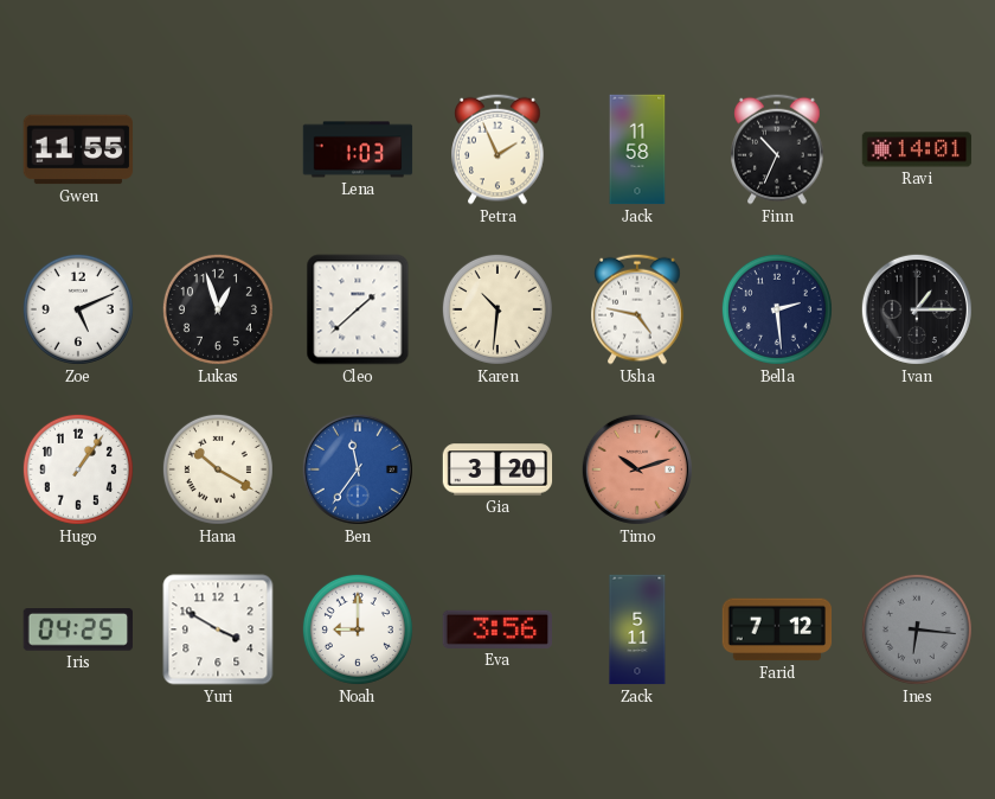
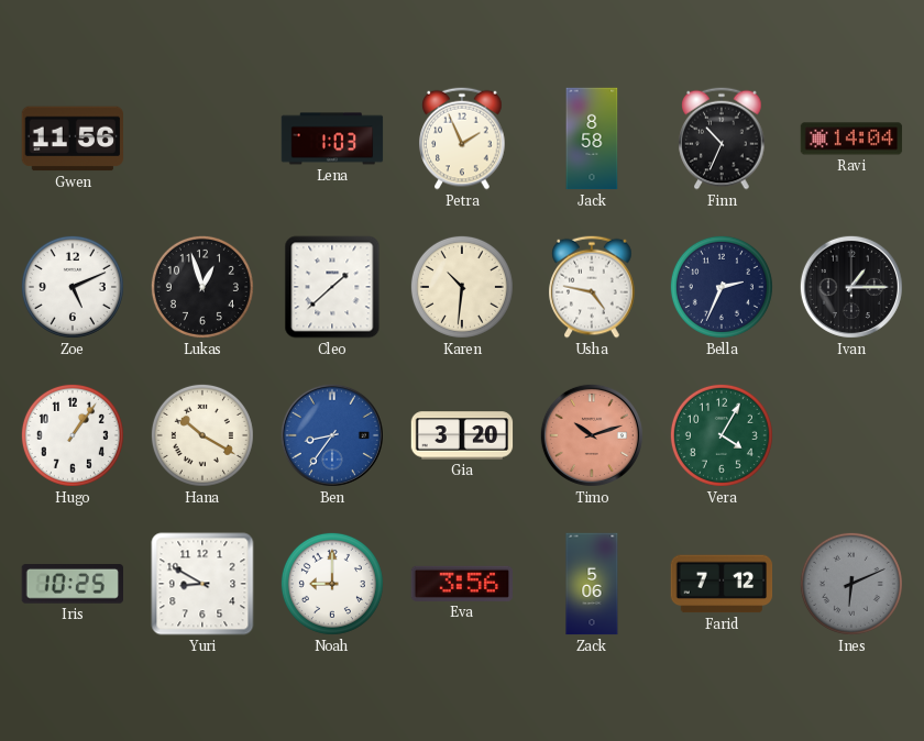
Gwen: 11:55 -> 11:56 (73, 139)
Jack: 11:58 -> 8:58 (592, 139)
Ravi: 14:01 -> 14:04 (851, 139)
Bella: 2:29 -> 2:34 (722, 287)
Ben: 11:36 -> 8:36 (332, 435)
Vera: none -> 4:05 (722, 435)
Iris: 04:25 -> 10:25 (71, 585)
Yuri: 3:50 -> 8:50 (202, 584)
Zack: 5:11 -> 5:06 (592, 584)
Ines: 6:16 -> 6:11 (851, 584)
